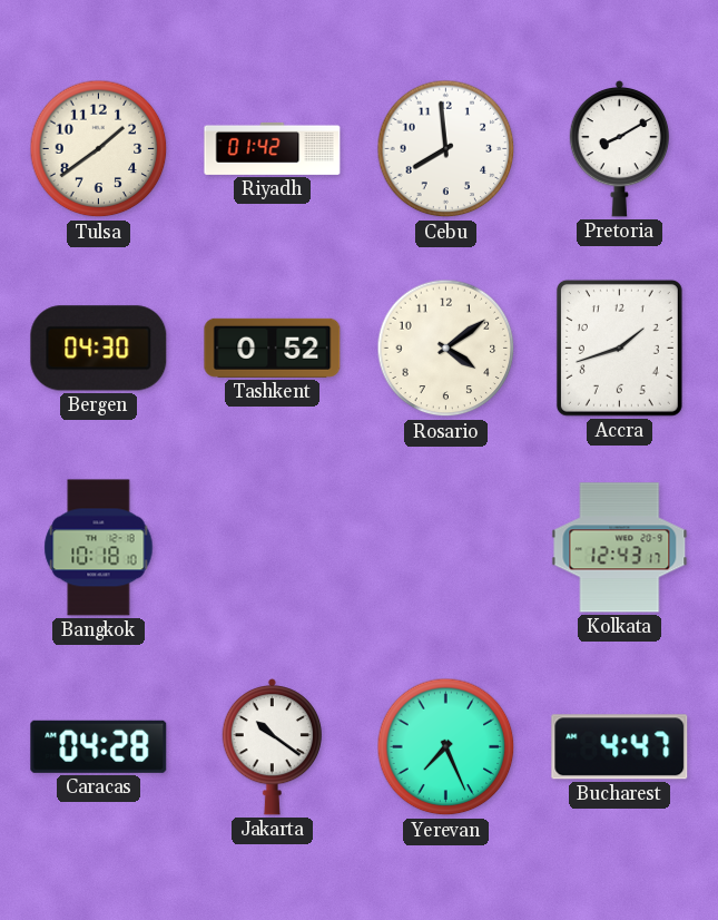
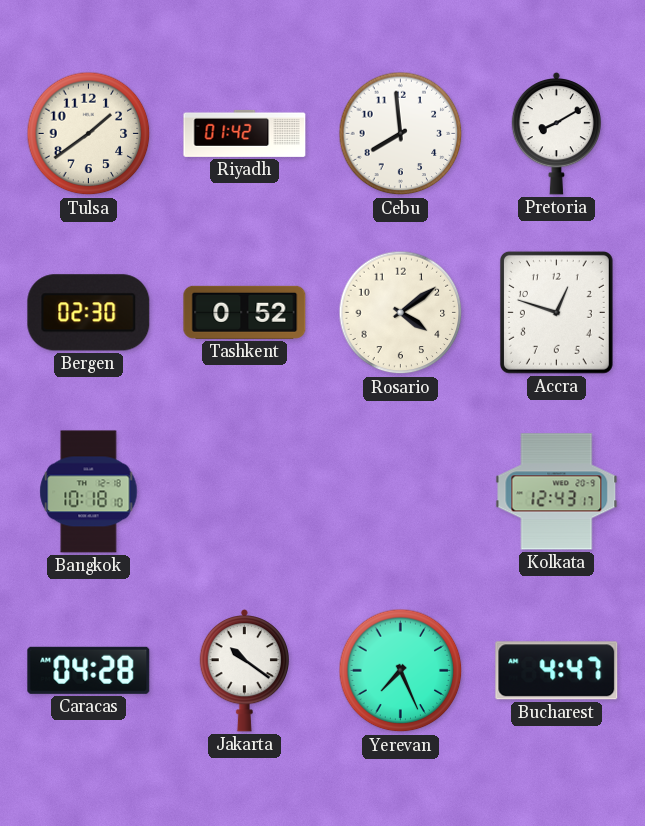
Bergen: 04:30 -> 02:30 (89, 313)
Accra: 1:42 -> 12:48 (556, 312)
